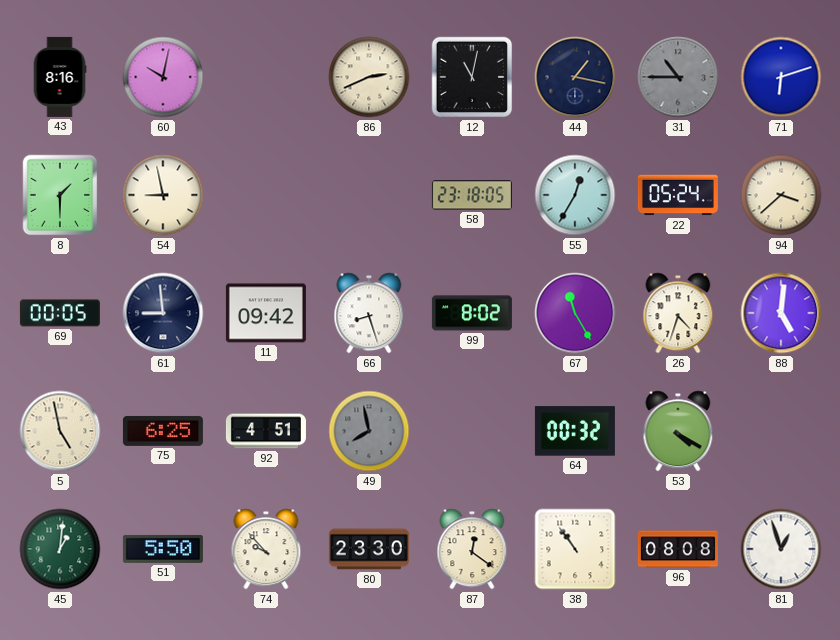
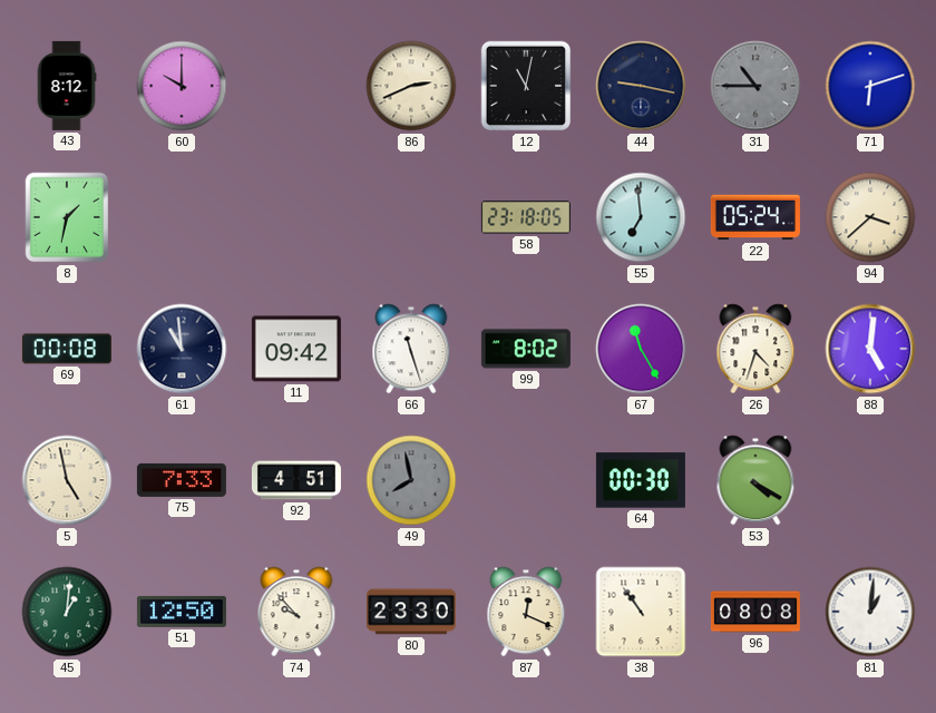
43: 8:16 -> 8:12 (67, 86)
60: 10:02 -> 10:00 (182, 86)
44: 1:17 -> 9:17 (641, 86)
8: 1:30 -> 1:32 (67, 217)
54: 8:58 -> none (163, 195)
55: 12:35 -> 6:59 (641, 217)
69: 00:05 -> 00:08 (67, 349)
61: 8:59 -> 10:59 (182, 349)
66: 8:27 -> 11:27 (411, 349)
75: 6:25 -> 7:33 (182, 480)
64: 00:32 -> 00:30 (641, 480)
51: 5:50 -> 12:50 (182, 612)
87: 12:21 -> 12:19 (526, 612)
81: 12:57 -> 1:01 (870, 612)
